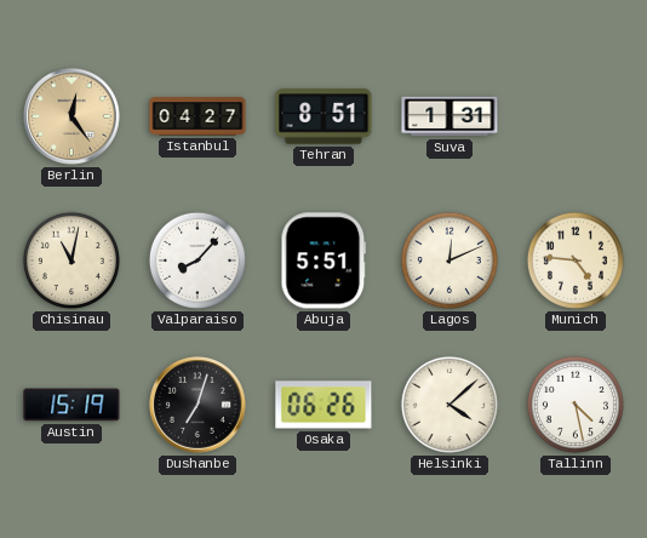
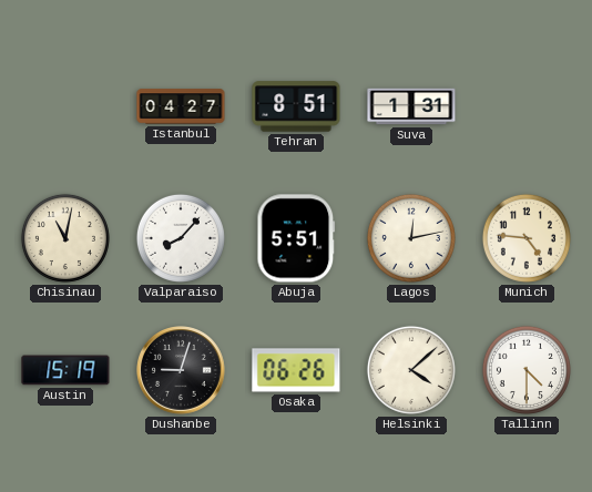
Berlin: 12:24 -> none (73, 118)
Lagos: 12:11 -> 12:13 (411, 238)
Dushanbe: 7:03 -> 9:03 (182, 371)
Tallinn: 4:28 -> 4:30 (527, 370)
